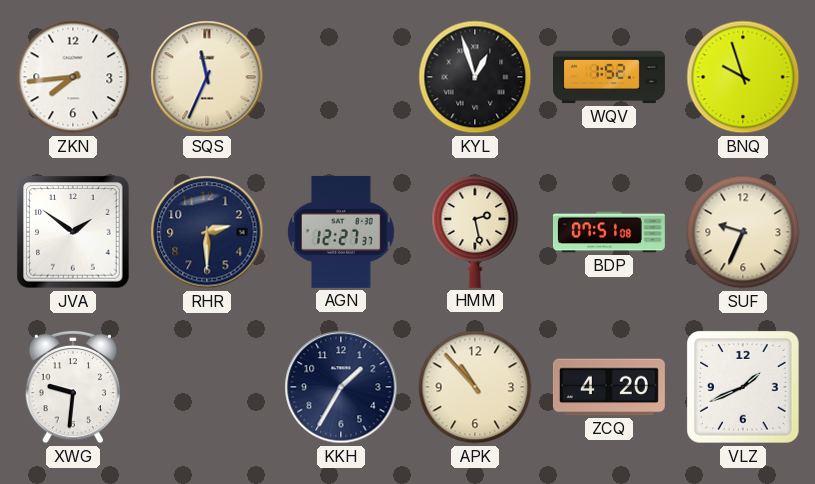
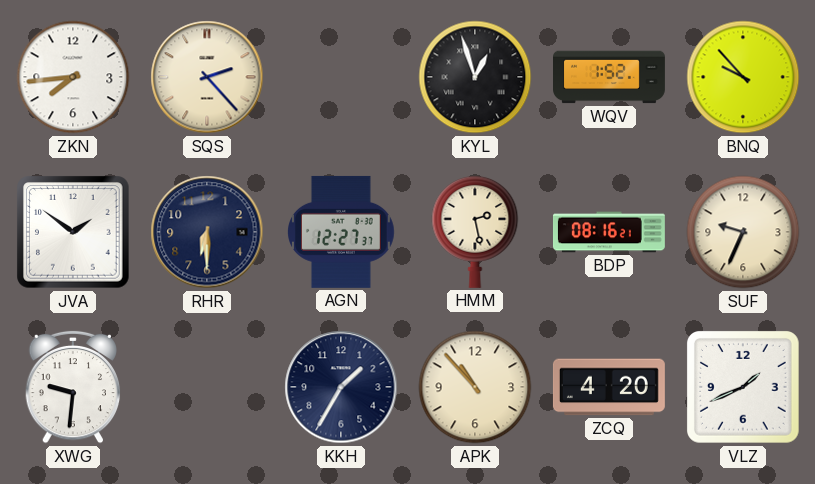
SQS: 11:34 -> 2:23 (207, 77)
BNQ: 9:57 -> 9:53 (743, 77)
RHR: 2:30 -> 6:30 (207, 232)
BDP: 07:51 -> 08:16 (609, 232)
